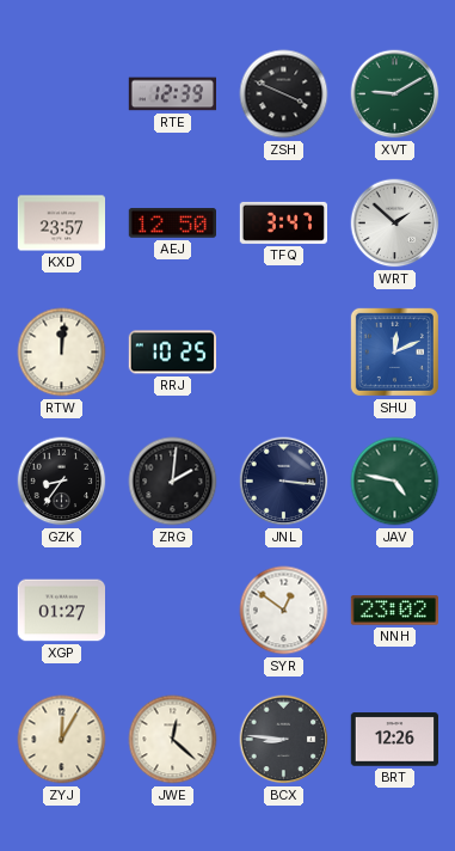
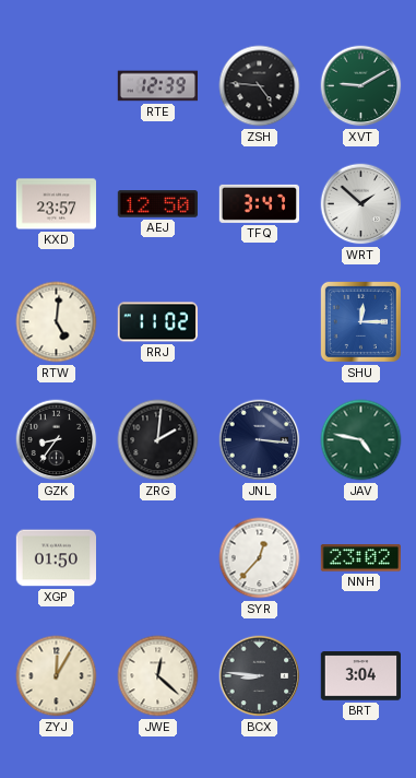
ZSH: 3:49 -> 4:46 (260, 86)
RTW: 12:01 -> 5:01 (57, 322)
RRJ: 10:25 -> 11:02 (157, 322)
SHU: 12:11 -> 12:15 (360, 321)
XGP: 01:27 -> 01:50 (56, 558)
SYR: 12:51 -> 12:37 (260, 558)
BRT: 12:26 -> 3:04 (360, 676)
